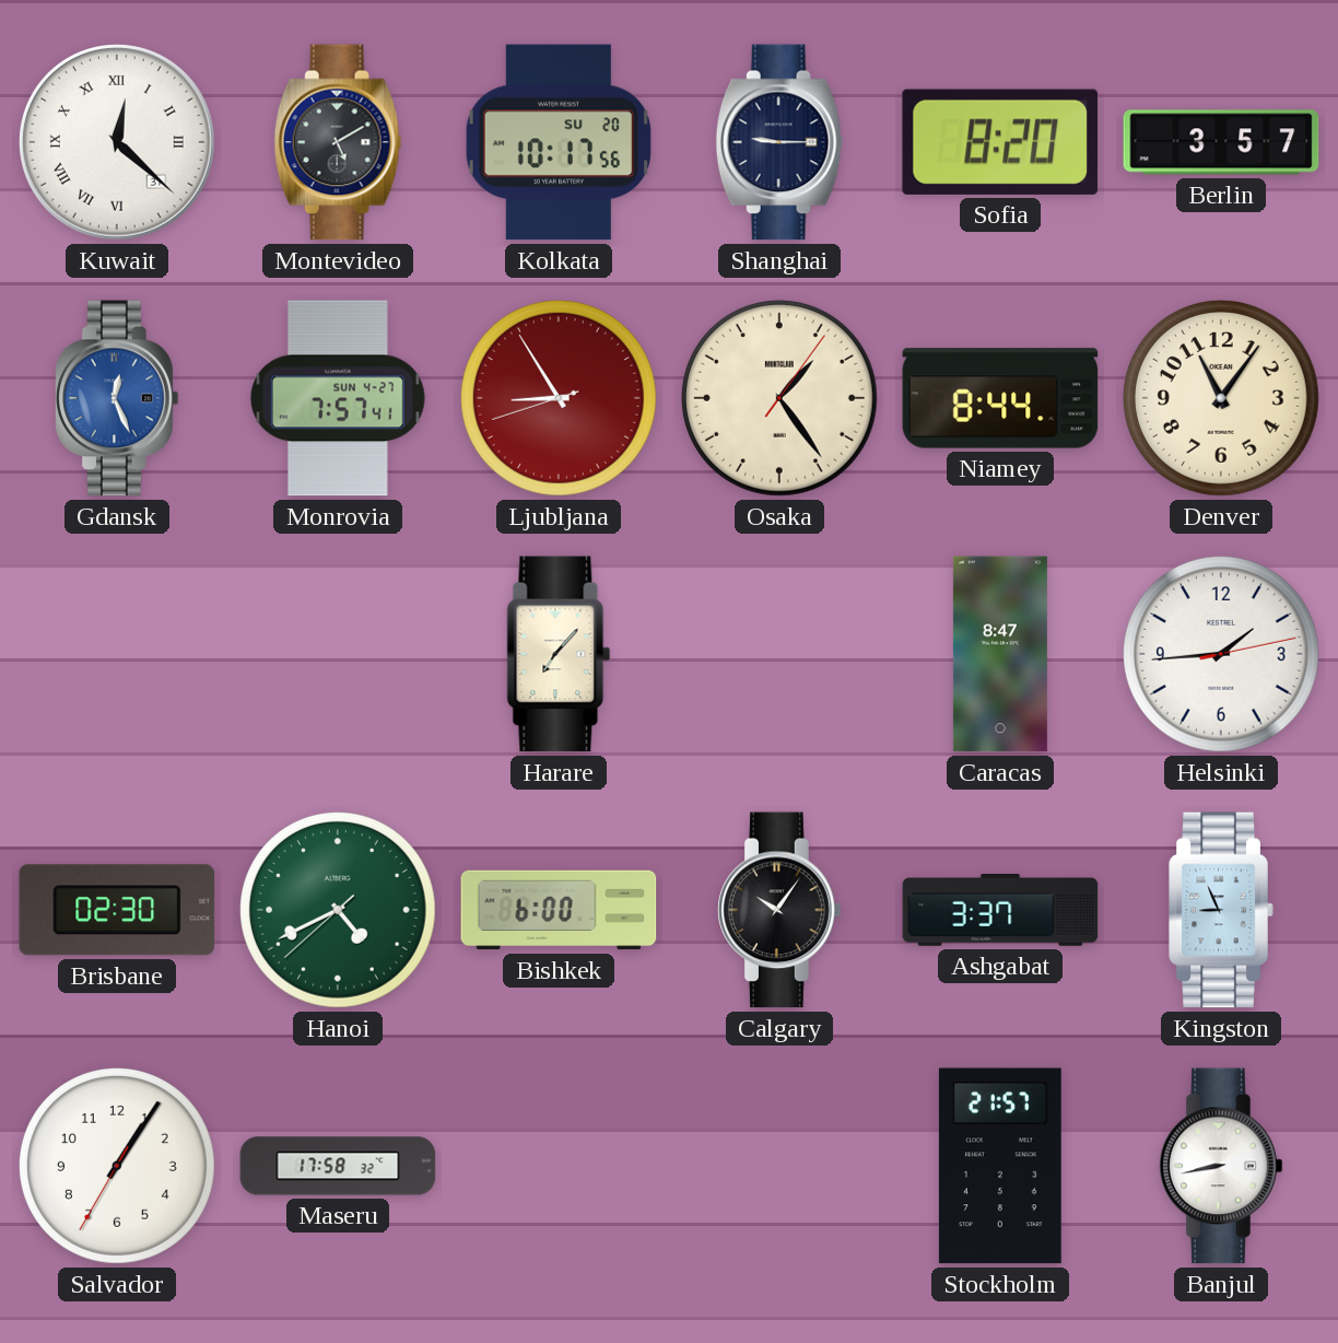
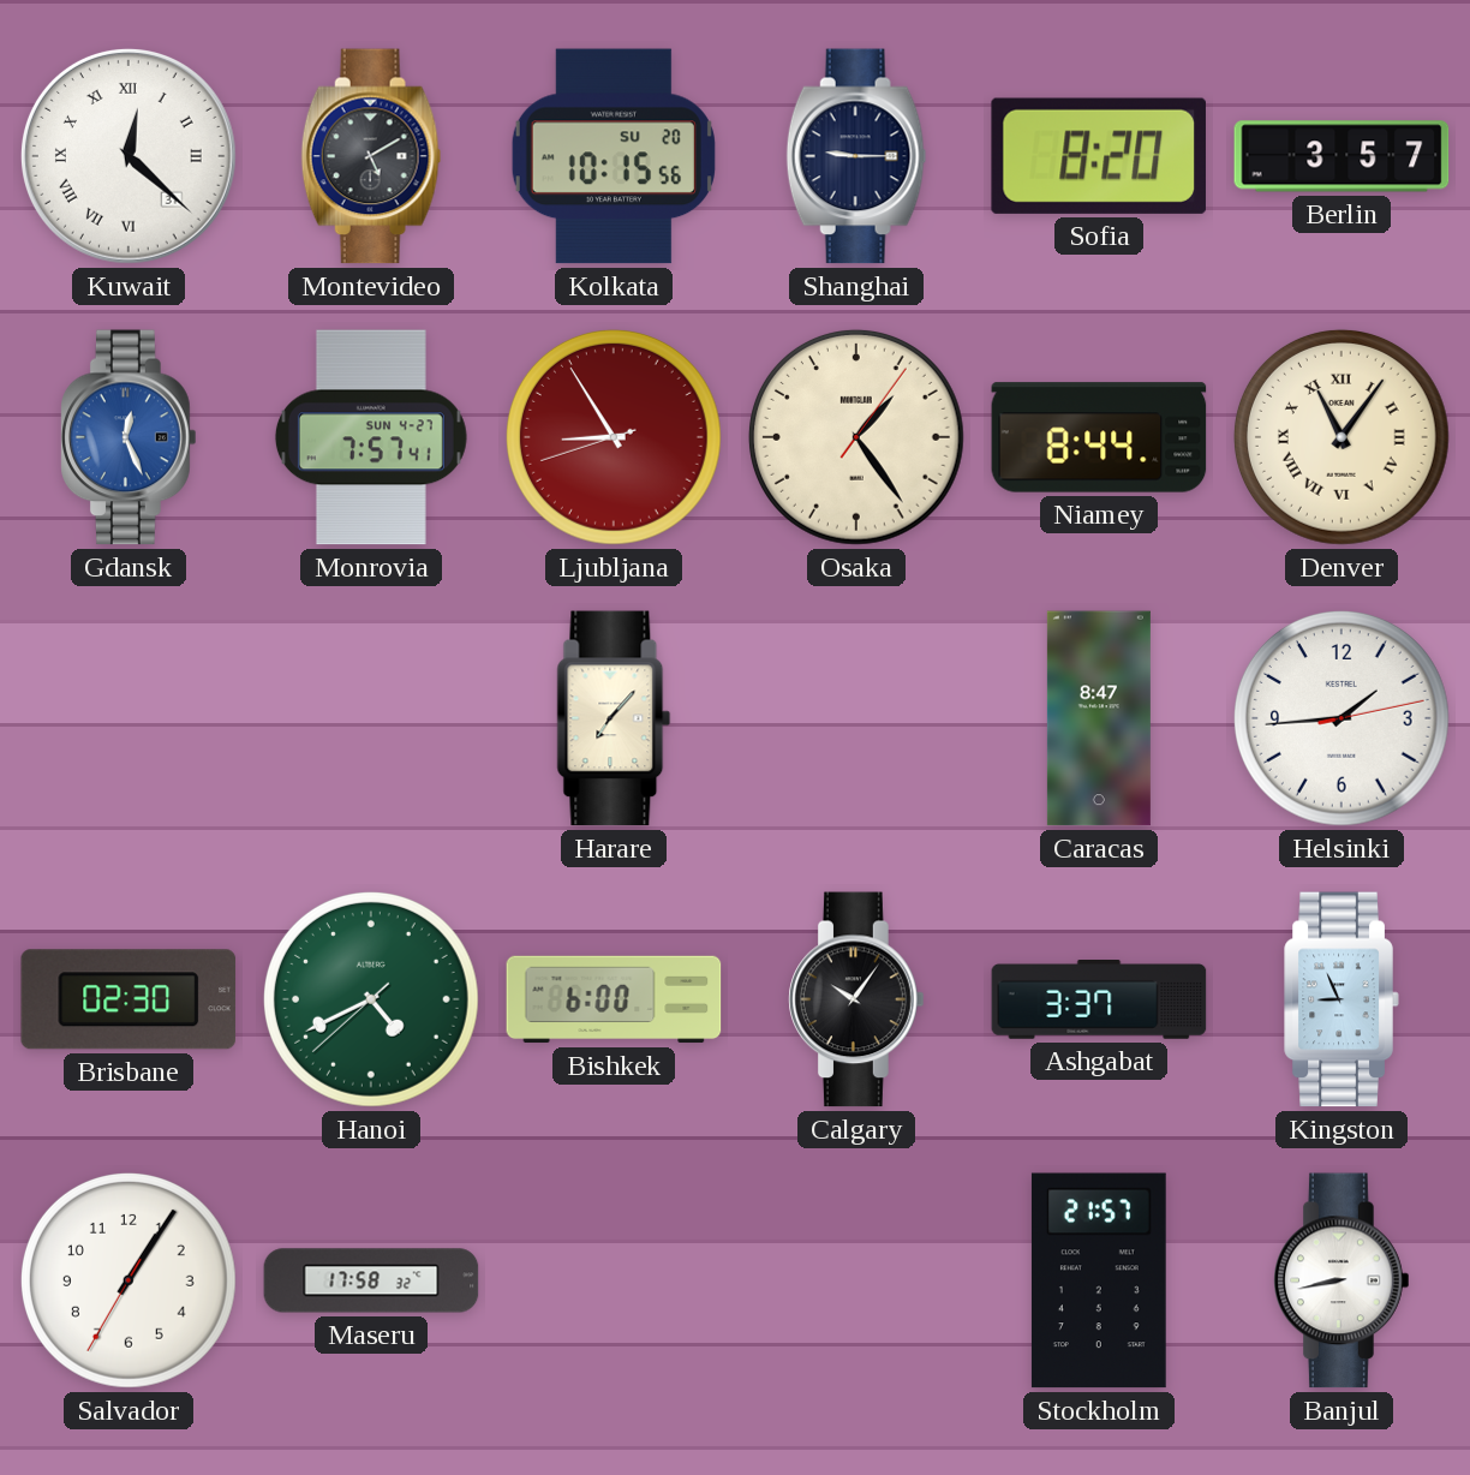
Kolkata: 10:17 -> 10:15 (614, 156)
Denver numerals: Arabic -> Roman (1341, 437)
